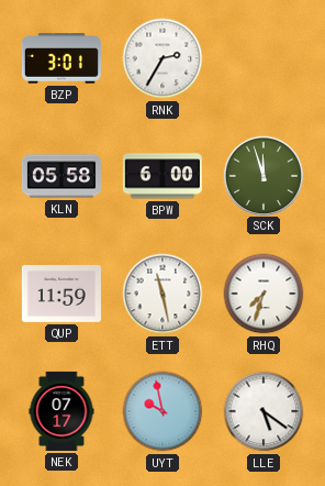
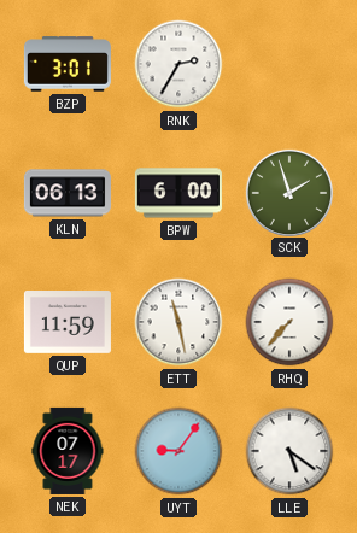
KLN: 05:58 -> 06:13 (68, 193)
SCK: 11:57 -> 1:57 (288, 192)
RHQ: 7:33 -> 7:37 (289, 322)
UYT: 9:58 -> 9:06 (178, 451)
